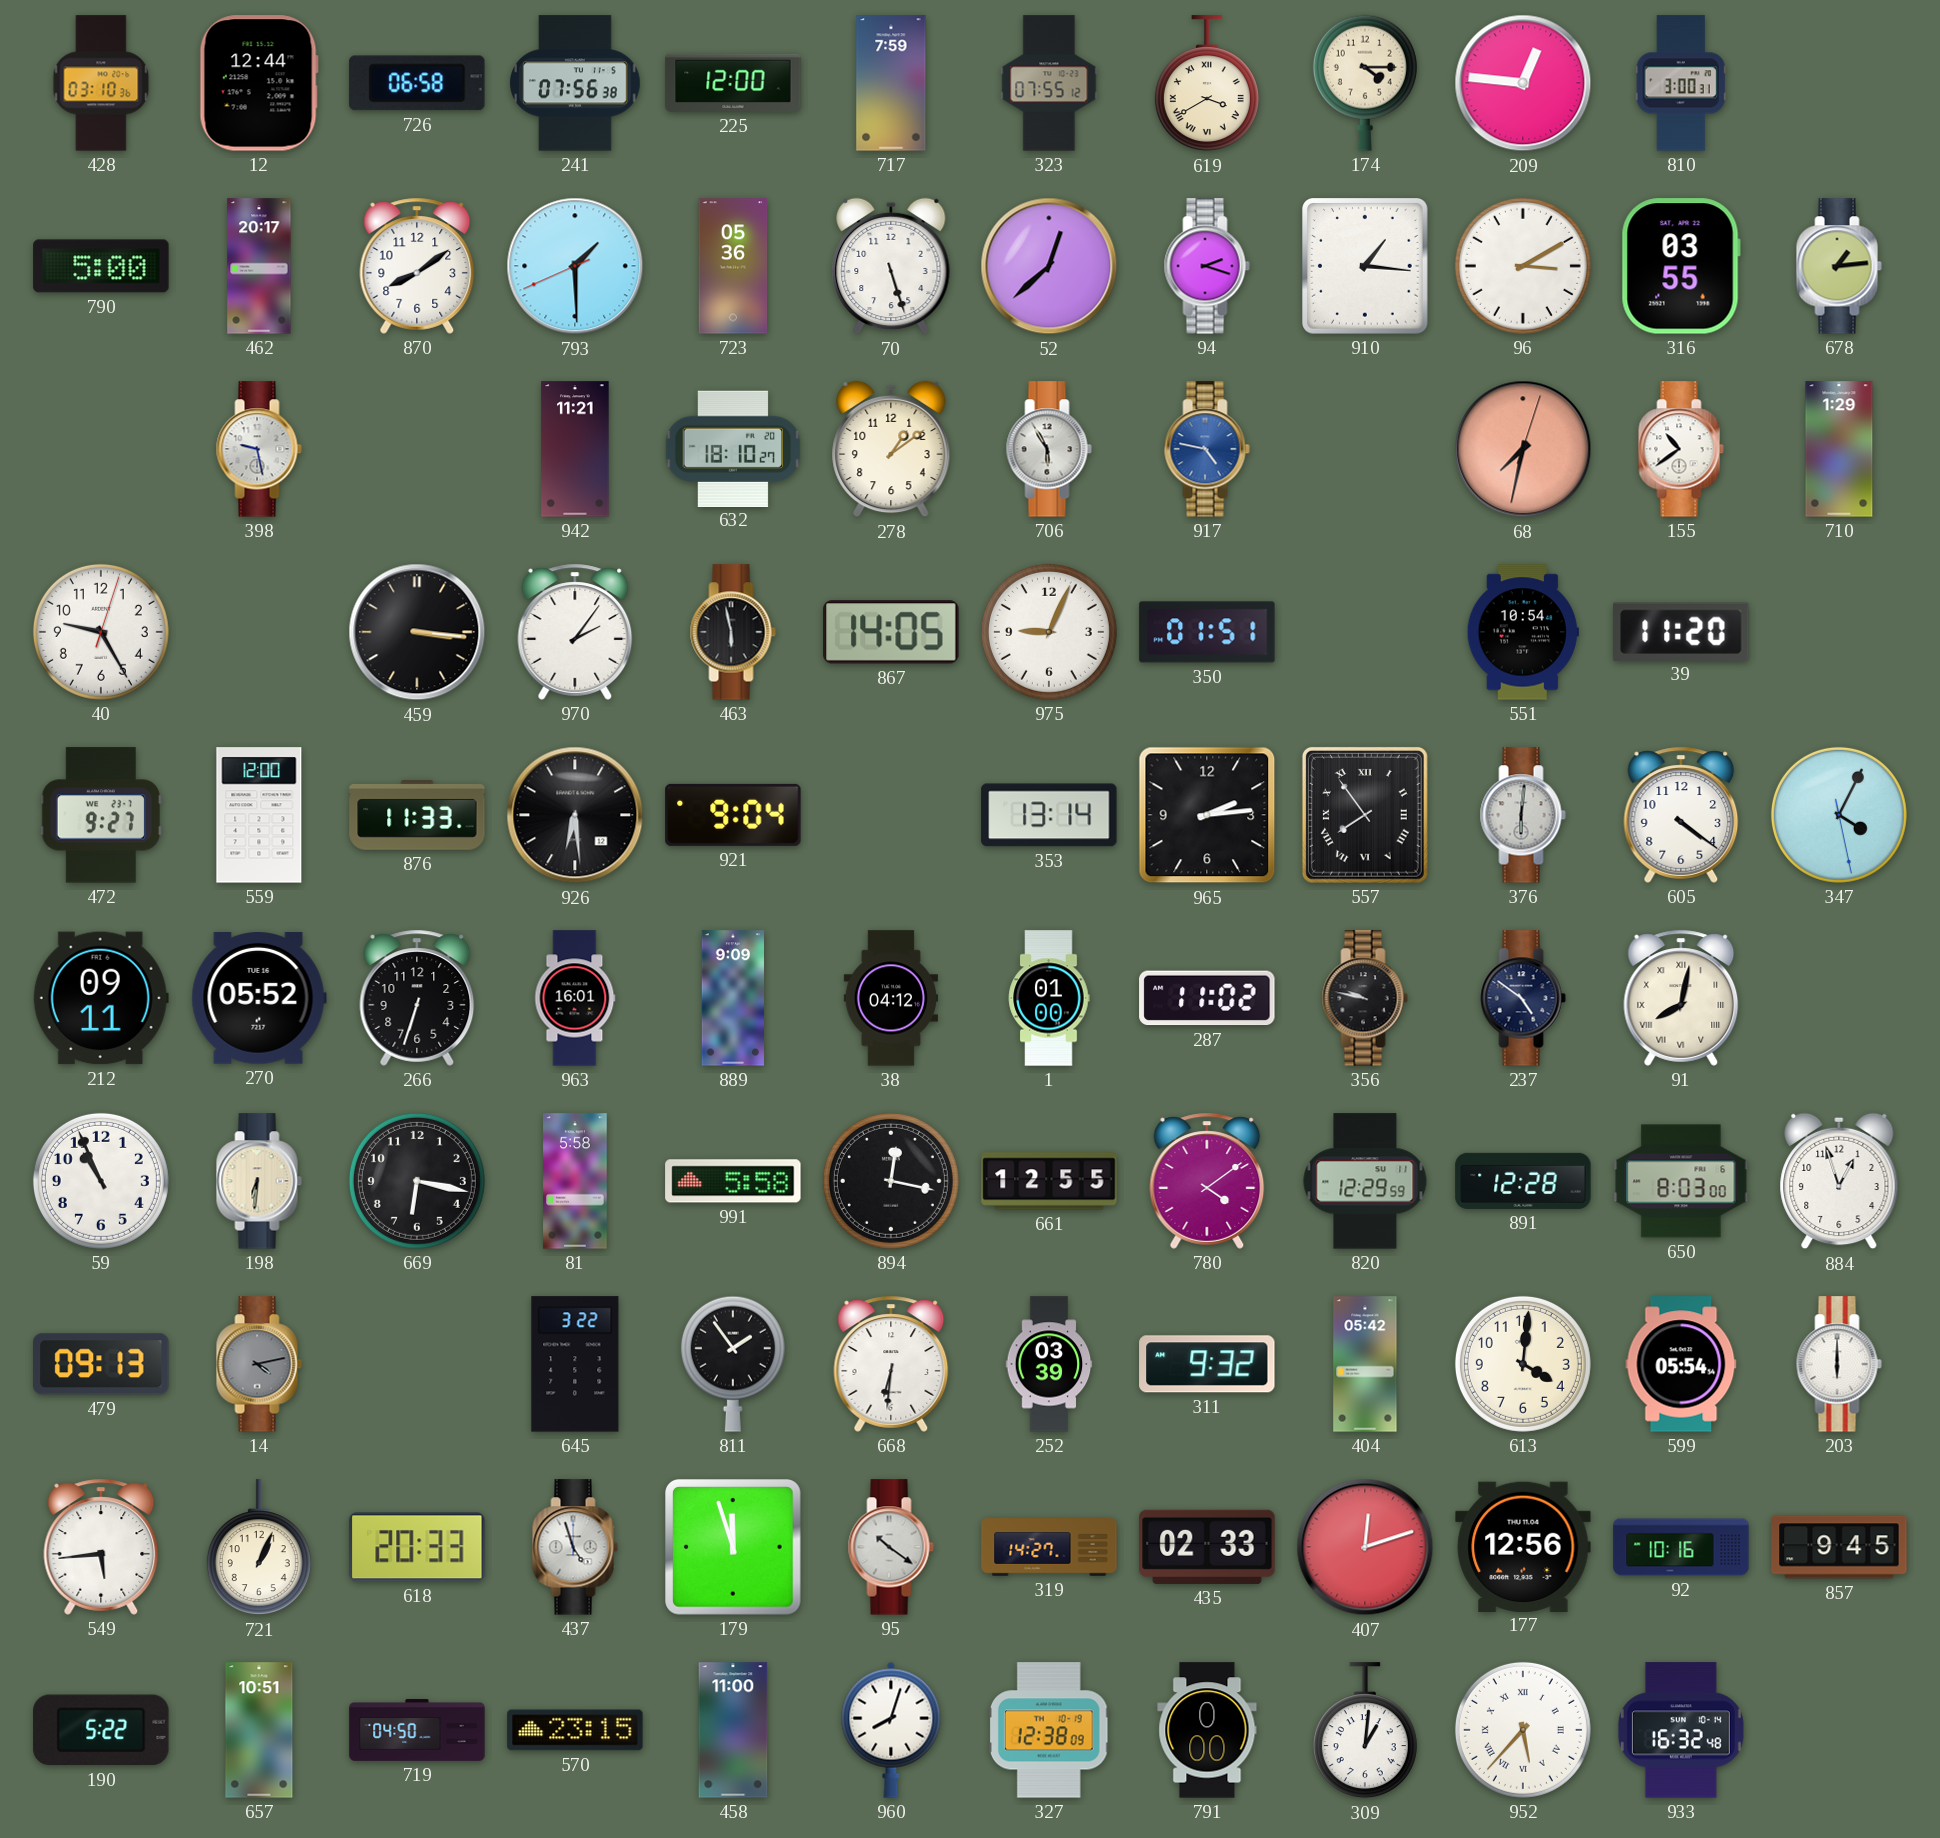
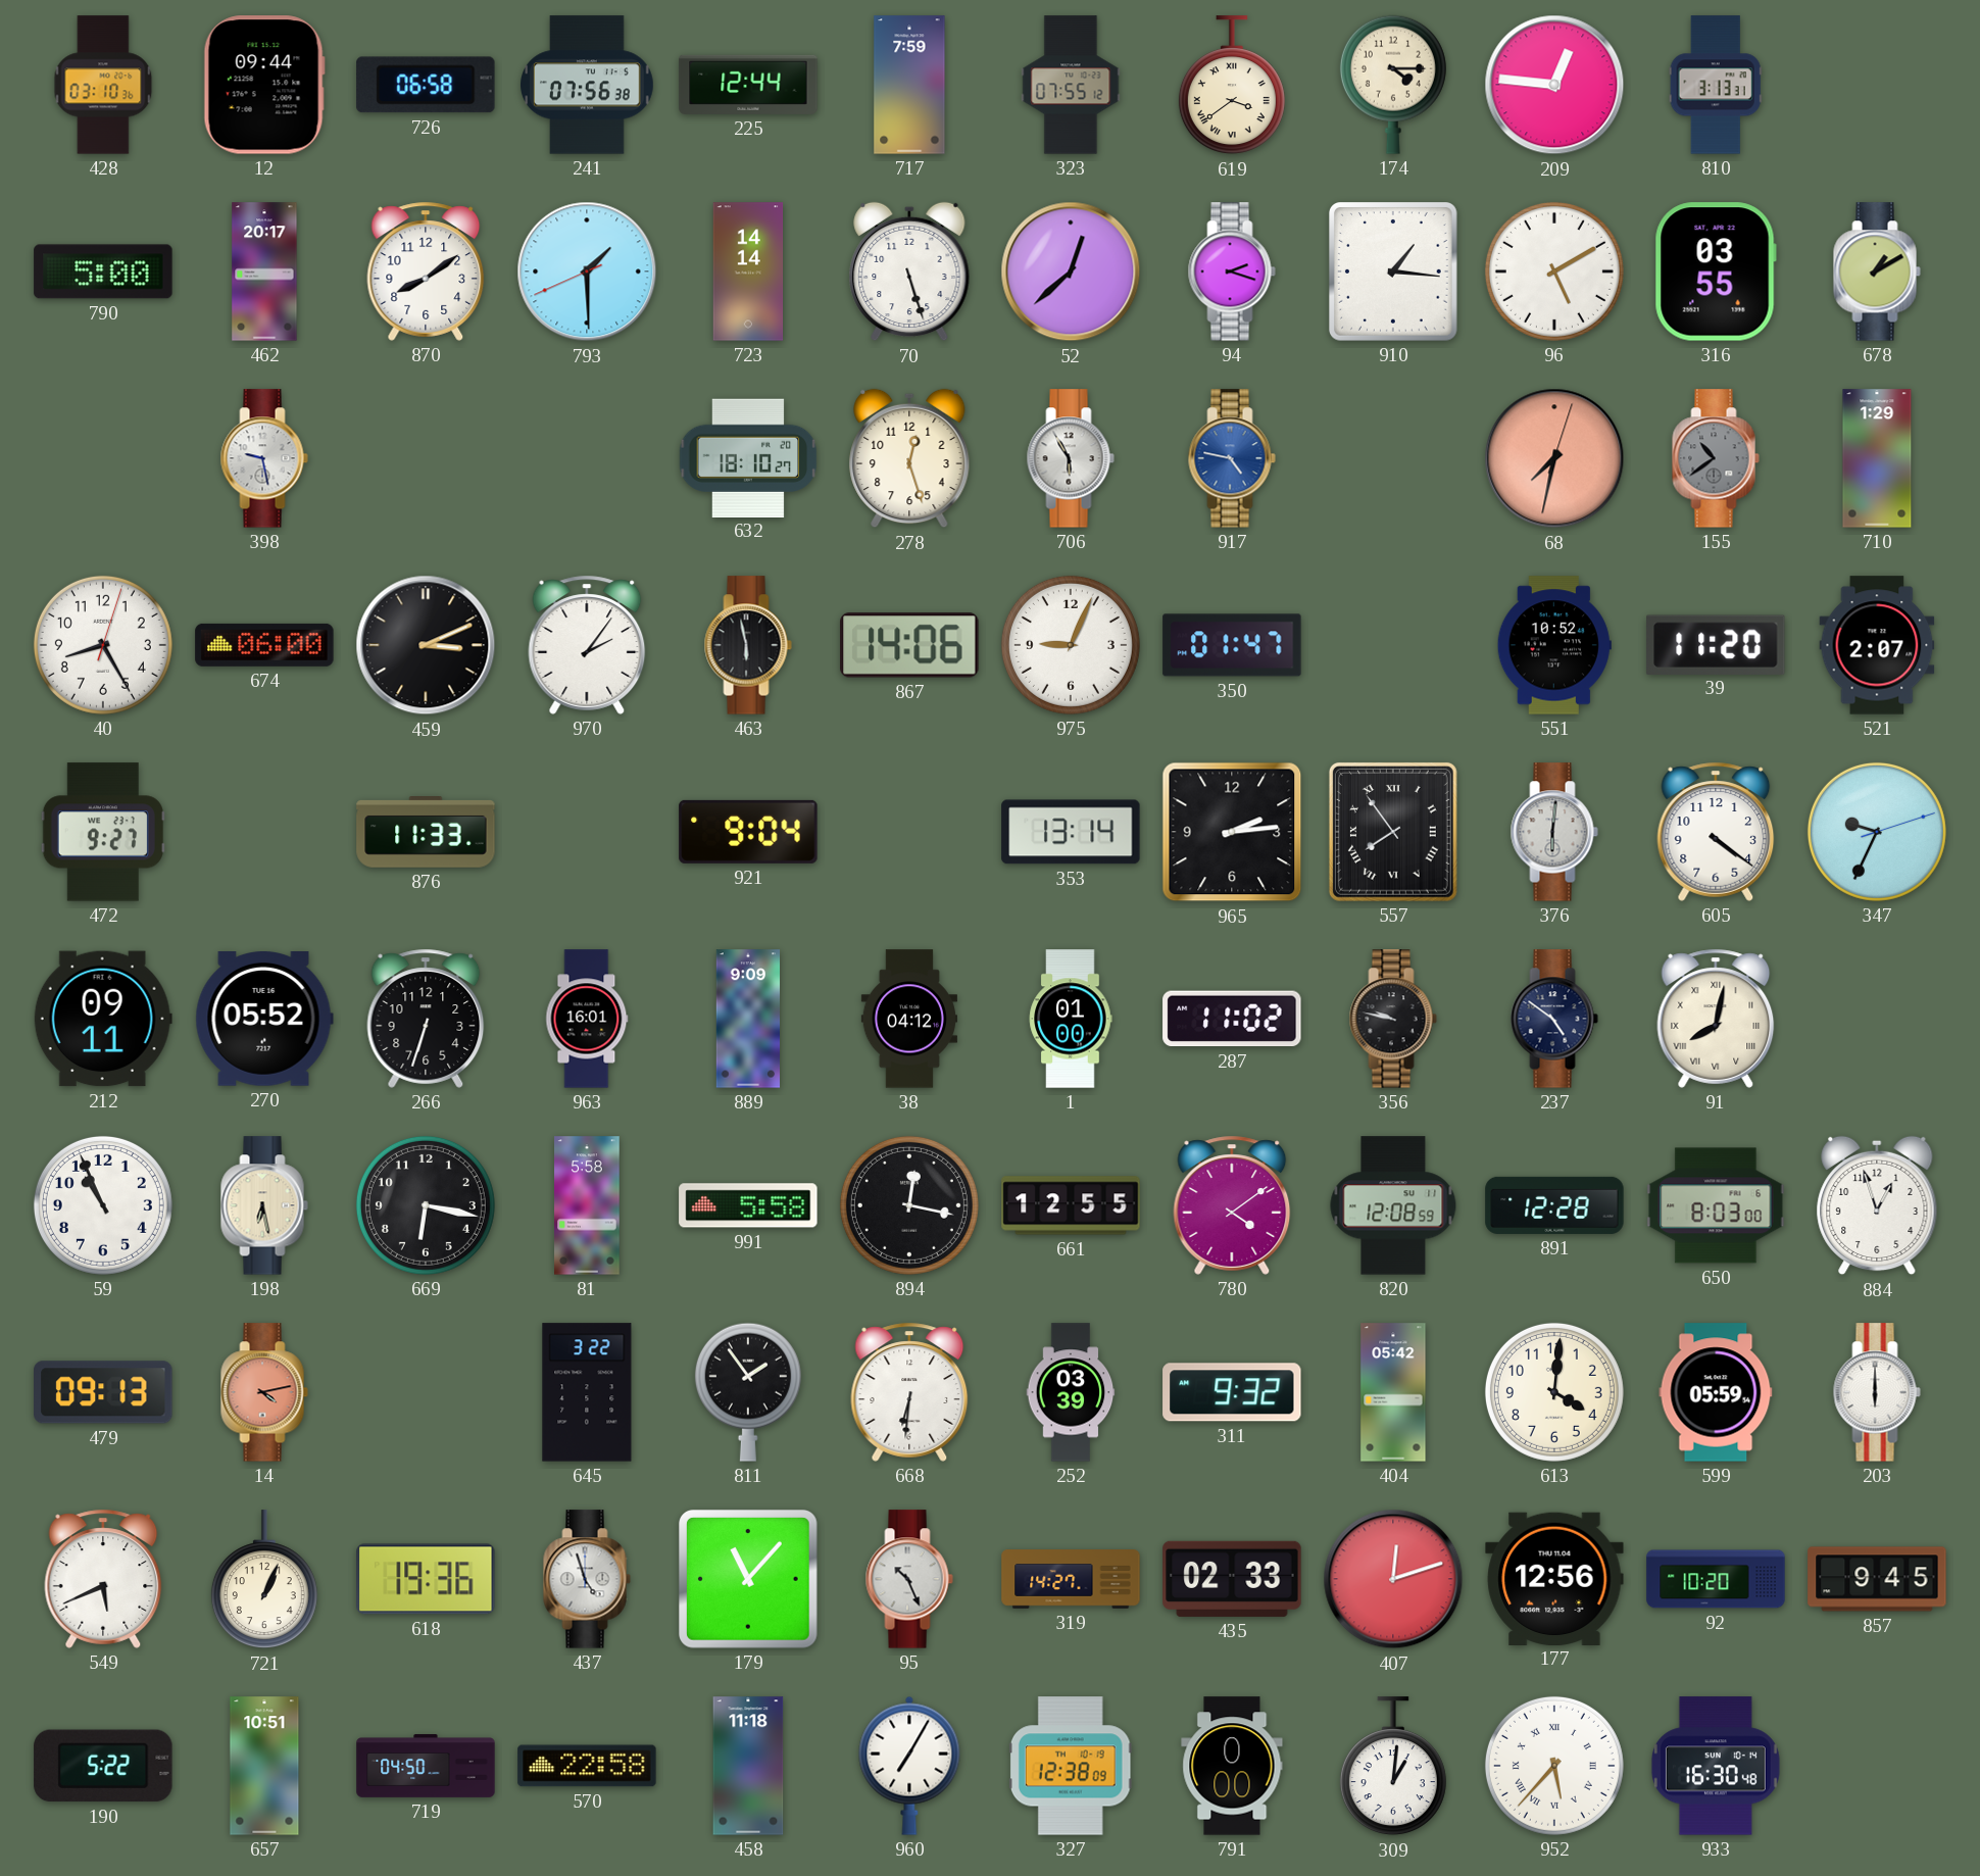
12: 12:44 -> 09:44 (264, 85)
225: 12:00 -> 12:44 (748, 85)
619: 3:40 -> 3:39 (1232, 86)
810: 3:00 -> 3:13 (1716, 85)
723: 05:36 -> 14:14 (748, 271)
96: 3:10 -> 5:10 (1554, 271)
678: 1:14 -> 1:10 (1877, 271)
942: 11:21 -> none (575, 449)
278: 1:09 -> 12:27 (909, 458)
155 dial: white -> grey (1716, 458)
40: 9:25 -> 8:25 (103, 645)
674: none -> 06:00 (264, 645)
459: 3:16 -> 3:11 (426, 645)
867: 14:05 -> 14:06 (909, 645)
350: 01:51 -> 01:47 (1232, 645)
551: 10:54 -> 10:52 (1554, 645)
521: none -> 2:07 (1877, 645)
559: 12:00 -> none (259, 815)
926: 6:29 -> none (575, 815)
347: 4:04 -> 9:34 (1877, 832)
198: 6:31 -> 6:28 (264, 1205)
820: 12:29 -> 12:08 (1393, 1205)
14 dial: grey -> salmon (264, 1392)
599: 05:54 -> 05:59 (1716, 1392)
549: 5:44 -> 5:41 (103, 1579)
618: 20:33 -> 19:36 (426, 1579)
179: 11:57 -> 11:07 (749, 1580)
95: 10:21 -> 10:26 (909, 1579)
92: 10:16 -> 10:20 (1716, 1579)
570: 23:15 -> 22:58 (587, 1766)
458: 11:00 -> 11:18 (748, 1766)
960: 8:03 -> 7:05 (909, 1766)
933: 16:32 -> 16:30 (1716, 1766)
